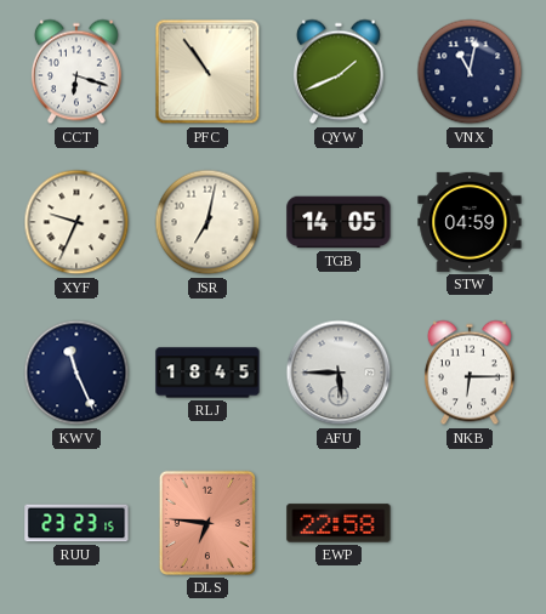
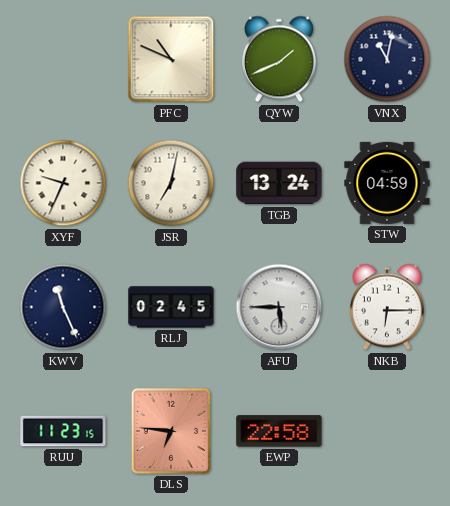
CCT: 6:18 -> none (76, 72)
PFC: 10:54 -> 10:49 (171, 59)
TGB: 14:05 -> 13:24 (279, 183)
RLJ: 18:45 -> 02:45 (171, 307)
RUU: 23:23 -> 11:23 (63, 431)
